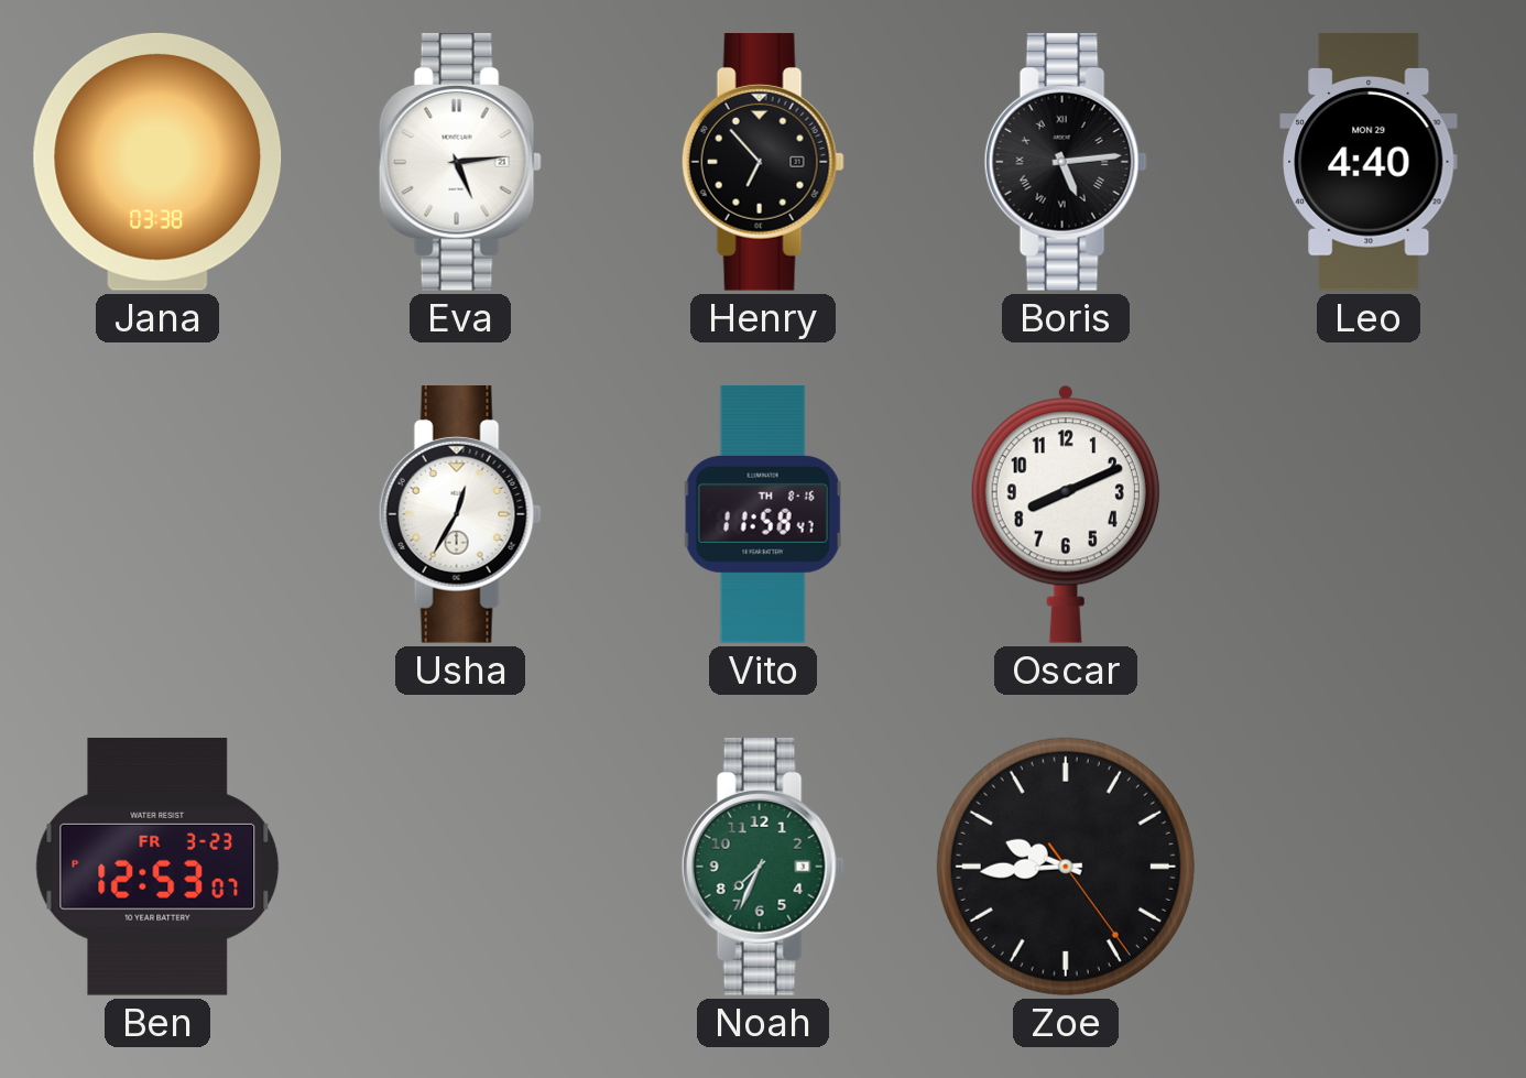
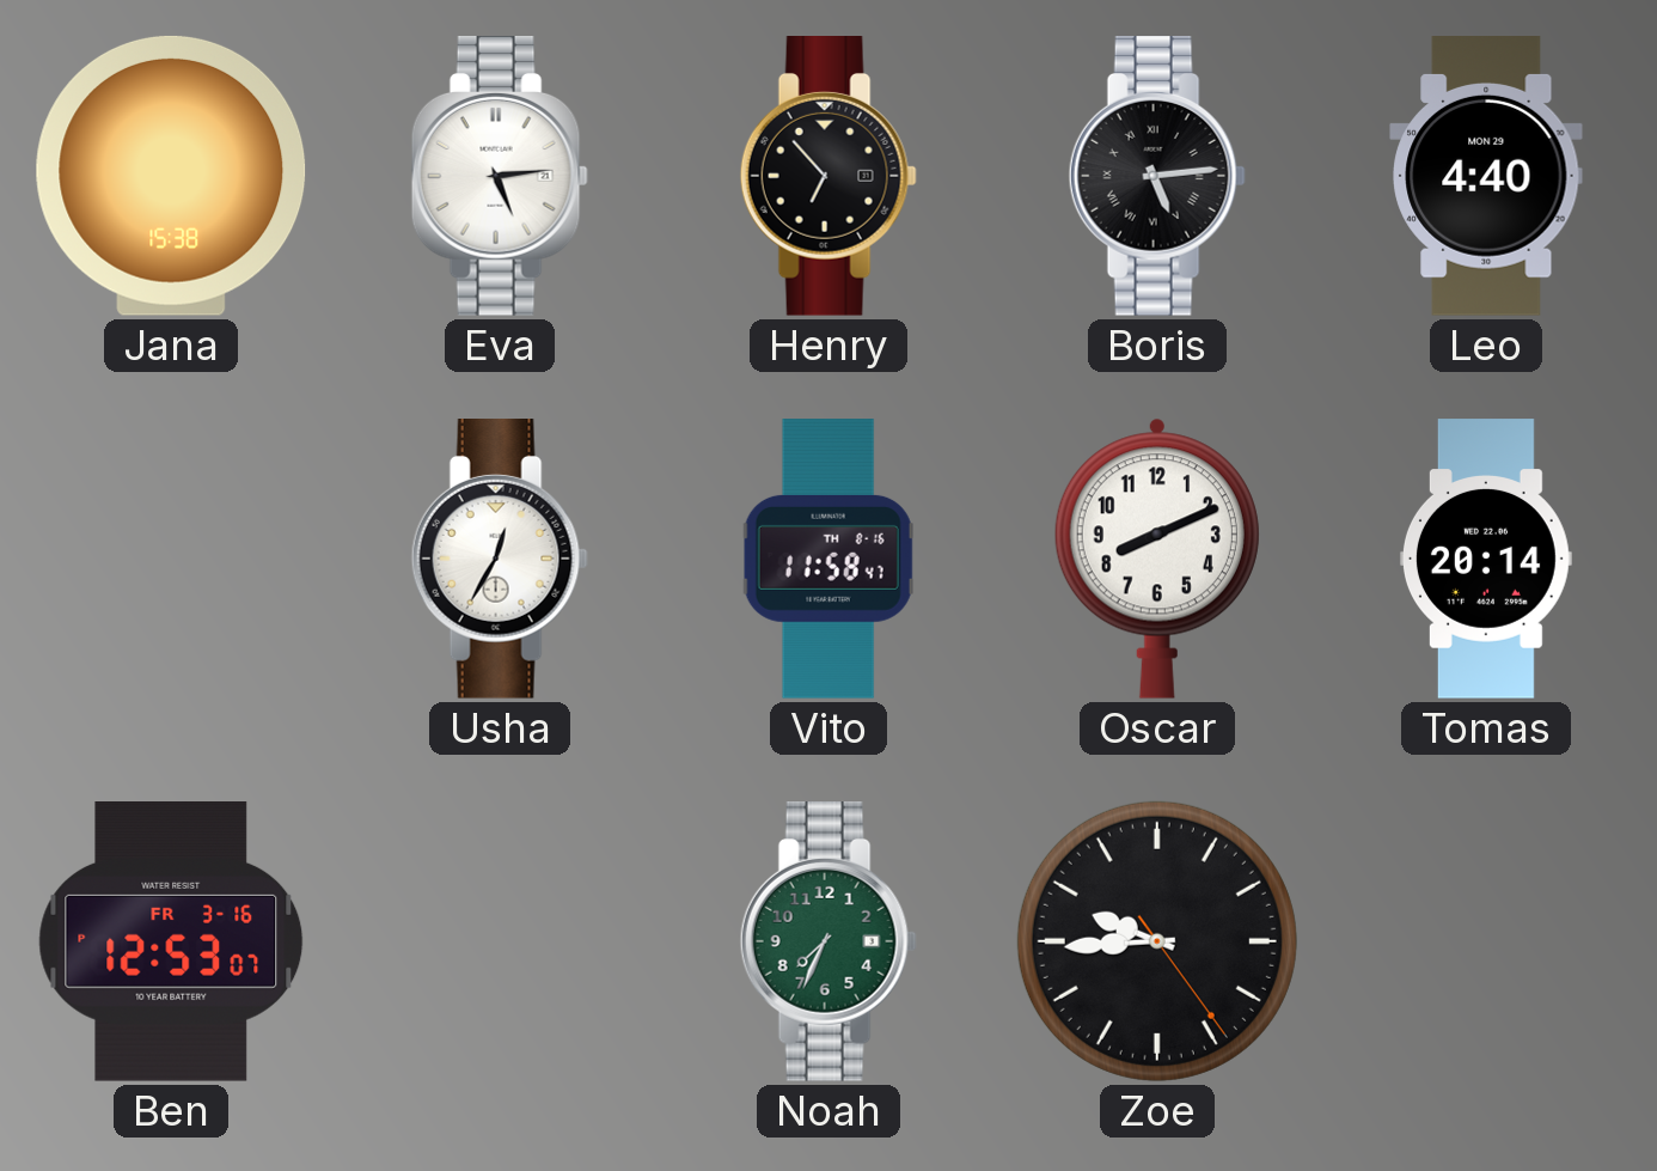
Jana: 03:38 -> 15:38 (171, 176)
Tomas: none -> 20:14 (1486, 559)
Ben date: FR 3-23 -> FR 3-16 (171, 943)
